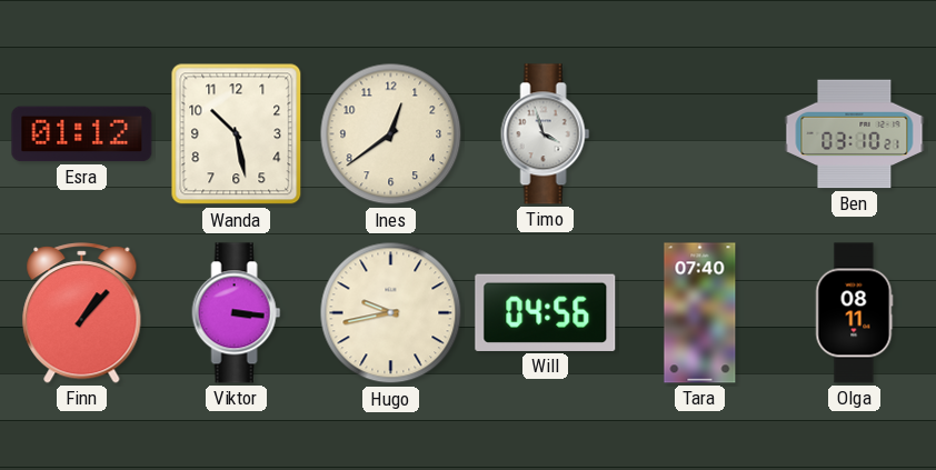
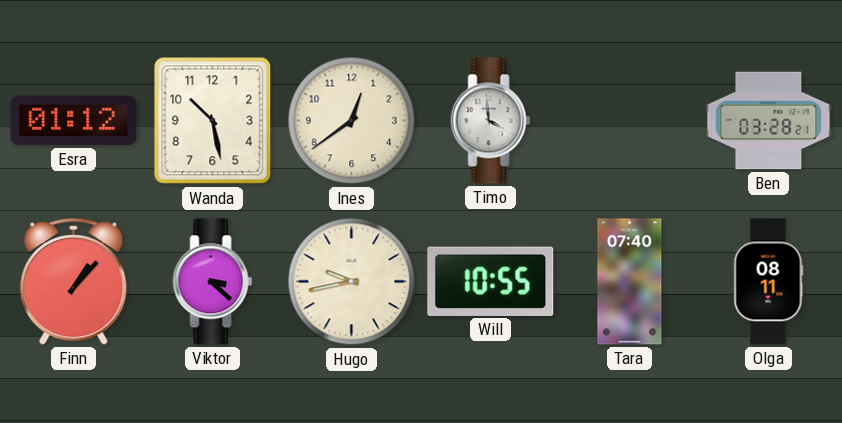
Timo: 3:57 -> 3:59 (491, 121)
Ben: 03:10 -> 03:28 (769, 121)
Viktor: 3:16 -> 3:22 (213, 282)
Will: 04:56 -> 10:55 (491, 281)
